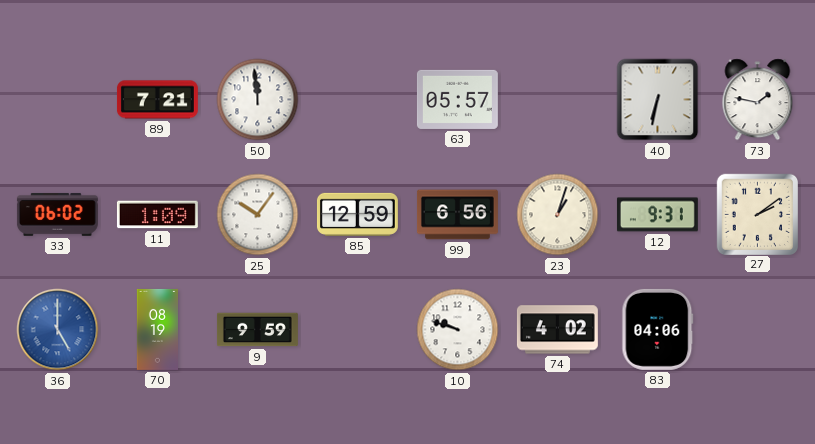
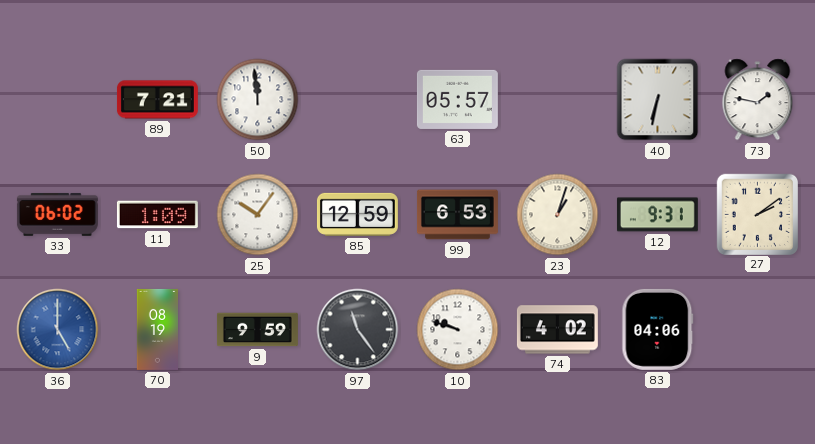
99: 6:56 -> 6:53 (457, 215)
97: none -> 11:24 (358, 330)
